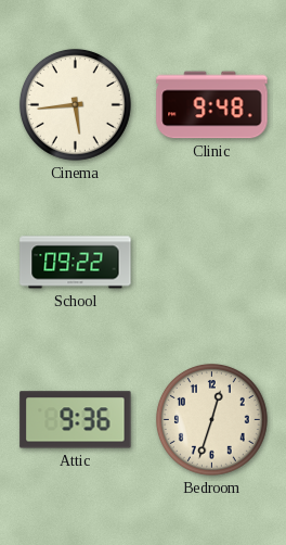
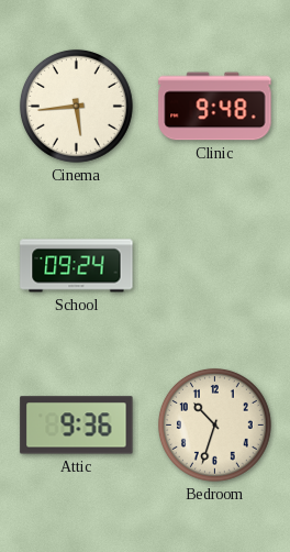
School: 09:22 -> 09:24 (77, 266)
Bedroom: 12:33 -> 10:33 (214, 424)
